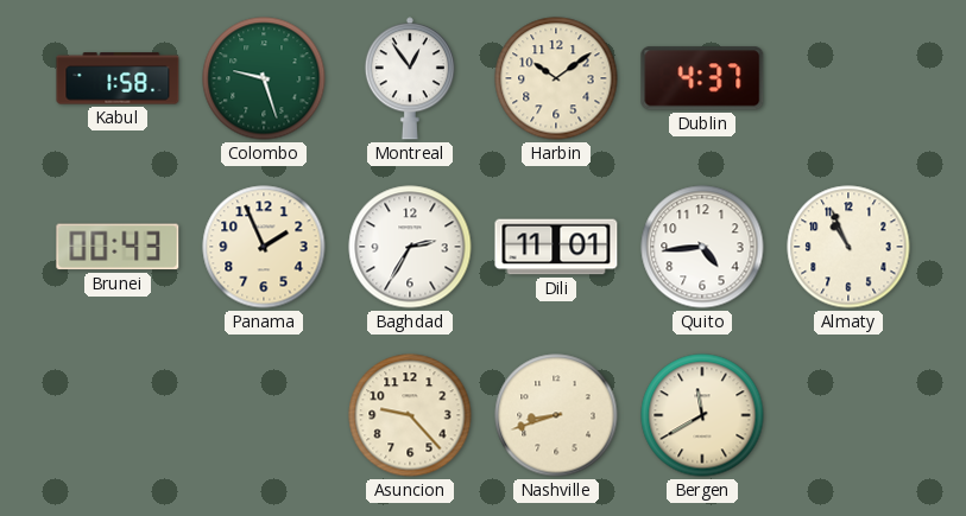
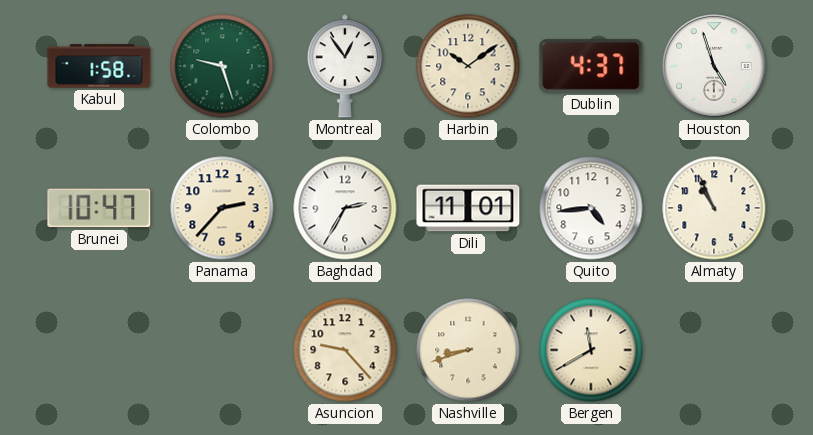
Houston: none -> 4:57 (714, 66)
Brunei: 00:43 -> 10:47 (99, 208)
Panama: 1:56 -> 2:37 (222, 208)
